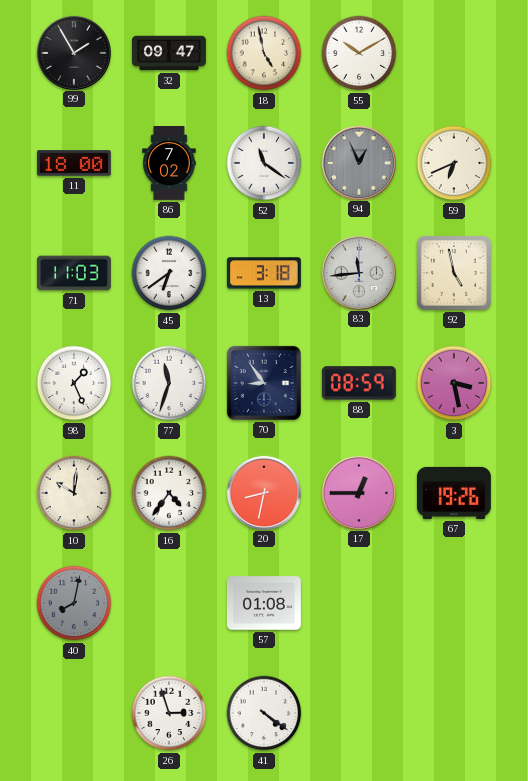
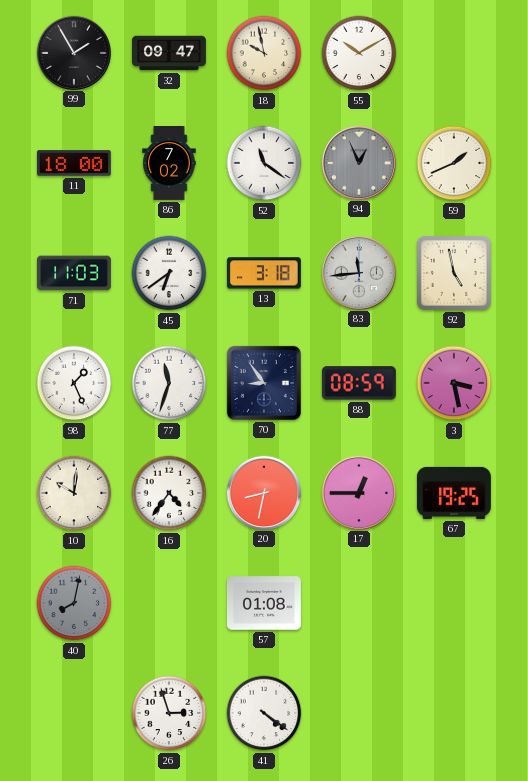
18: 4:58 -> 9:58 (264, 53)
59: 6:41 -> 1:41 (454, 163)
67: 19:26 -> 19:25 (454, 493)
